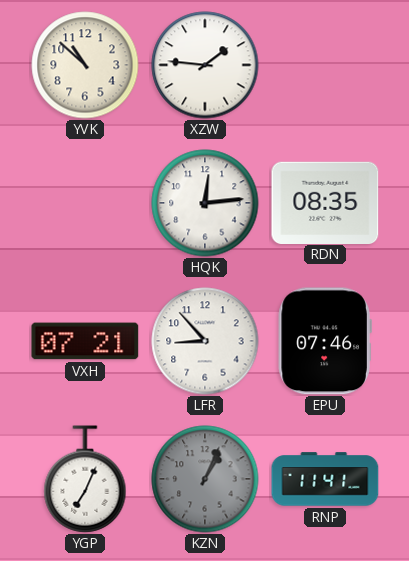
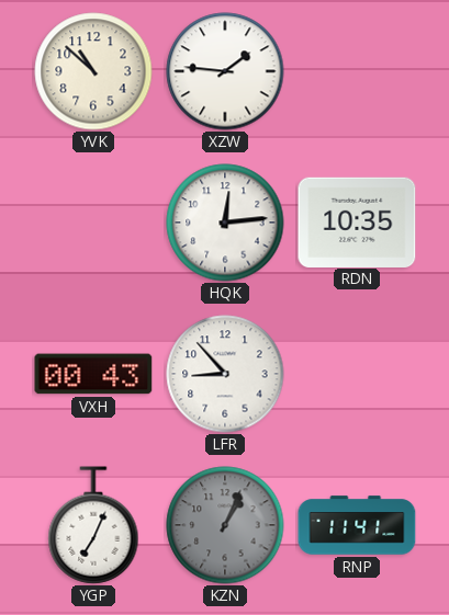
RDN: 08:35 -> 10:35 (357, 221)
VXH: 07:21 -> 00:43 (93, 374)
EPU: 07:46 -> none (325, 341)
